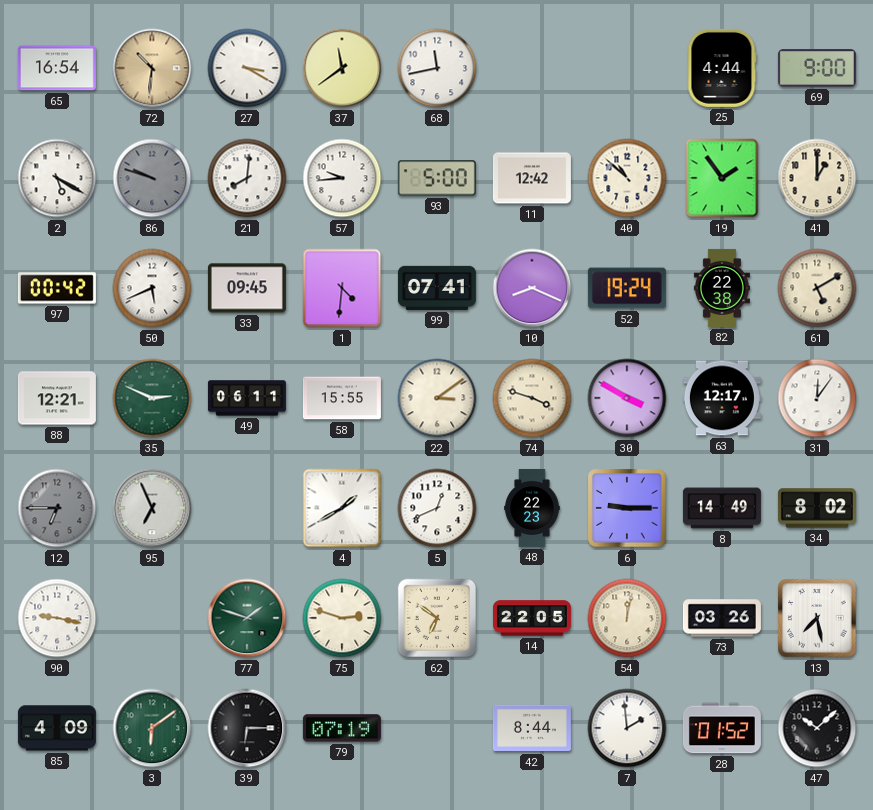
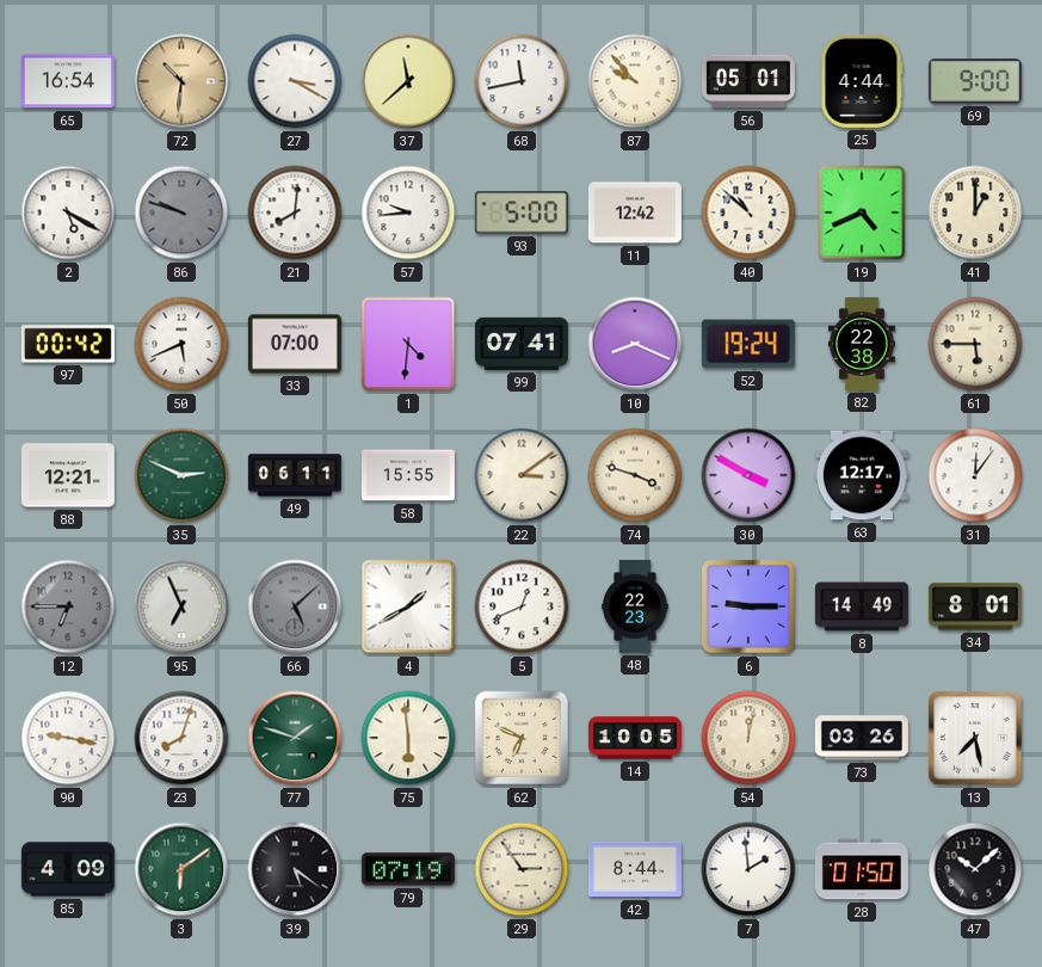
37: 11:39 -> 11:38 (408, 81)
87: none -> 9:53 (635, 81)
56: none -> 05:01 (748, 81)
19: 1:54 -> 4:41 (862, 213)
33: 09:45 -> 07:00 (295, 344)
61: 5:10 -> 5:45 (975, 344)
66: none -> 5:08 (295, 606)
34: 8:02 -> 8:01 (975, 606)
23: none -> 8:03 (181, 738)
75: 2:48 -> 5:59 (408, 738)
62: 6:51 -> 6:49 (522, 738)
14: 22:05 -> 10:05 (635, 738)
39: 6:15 -> 5:21 (295, 869)
29: none -> 2:54 (522, 869)
28: 01:52 -> 01:50 (862, 869)
